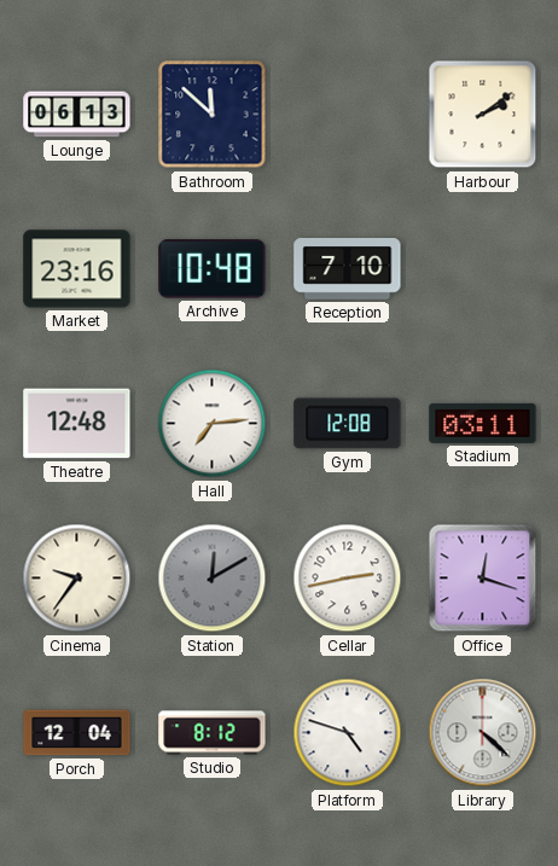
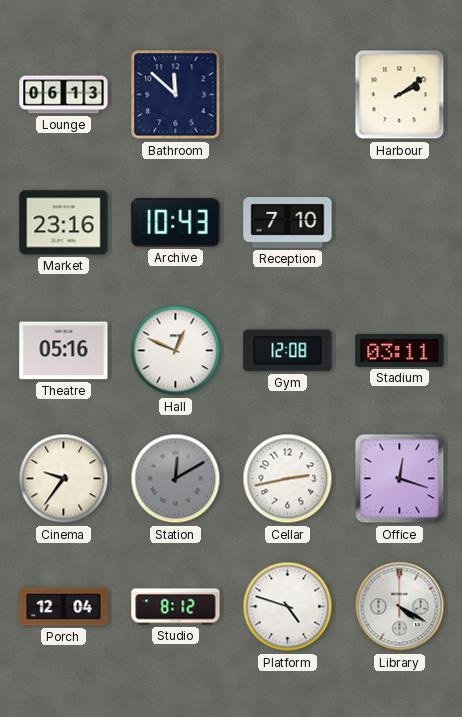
Archive: 10:48 -> 10:43 (176, 223)
Theatre: 12:48 -> 05:16 (64, 351)
Hall: 7:14 -> 12:49 (176, 351)
Library: 4:22 -> 4:20 (400, 607)
